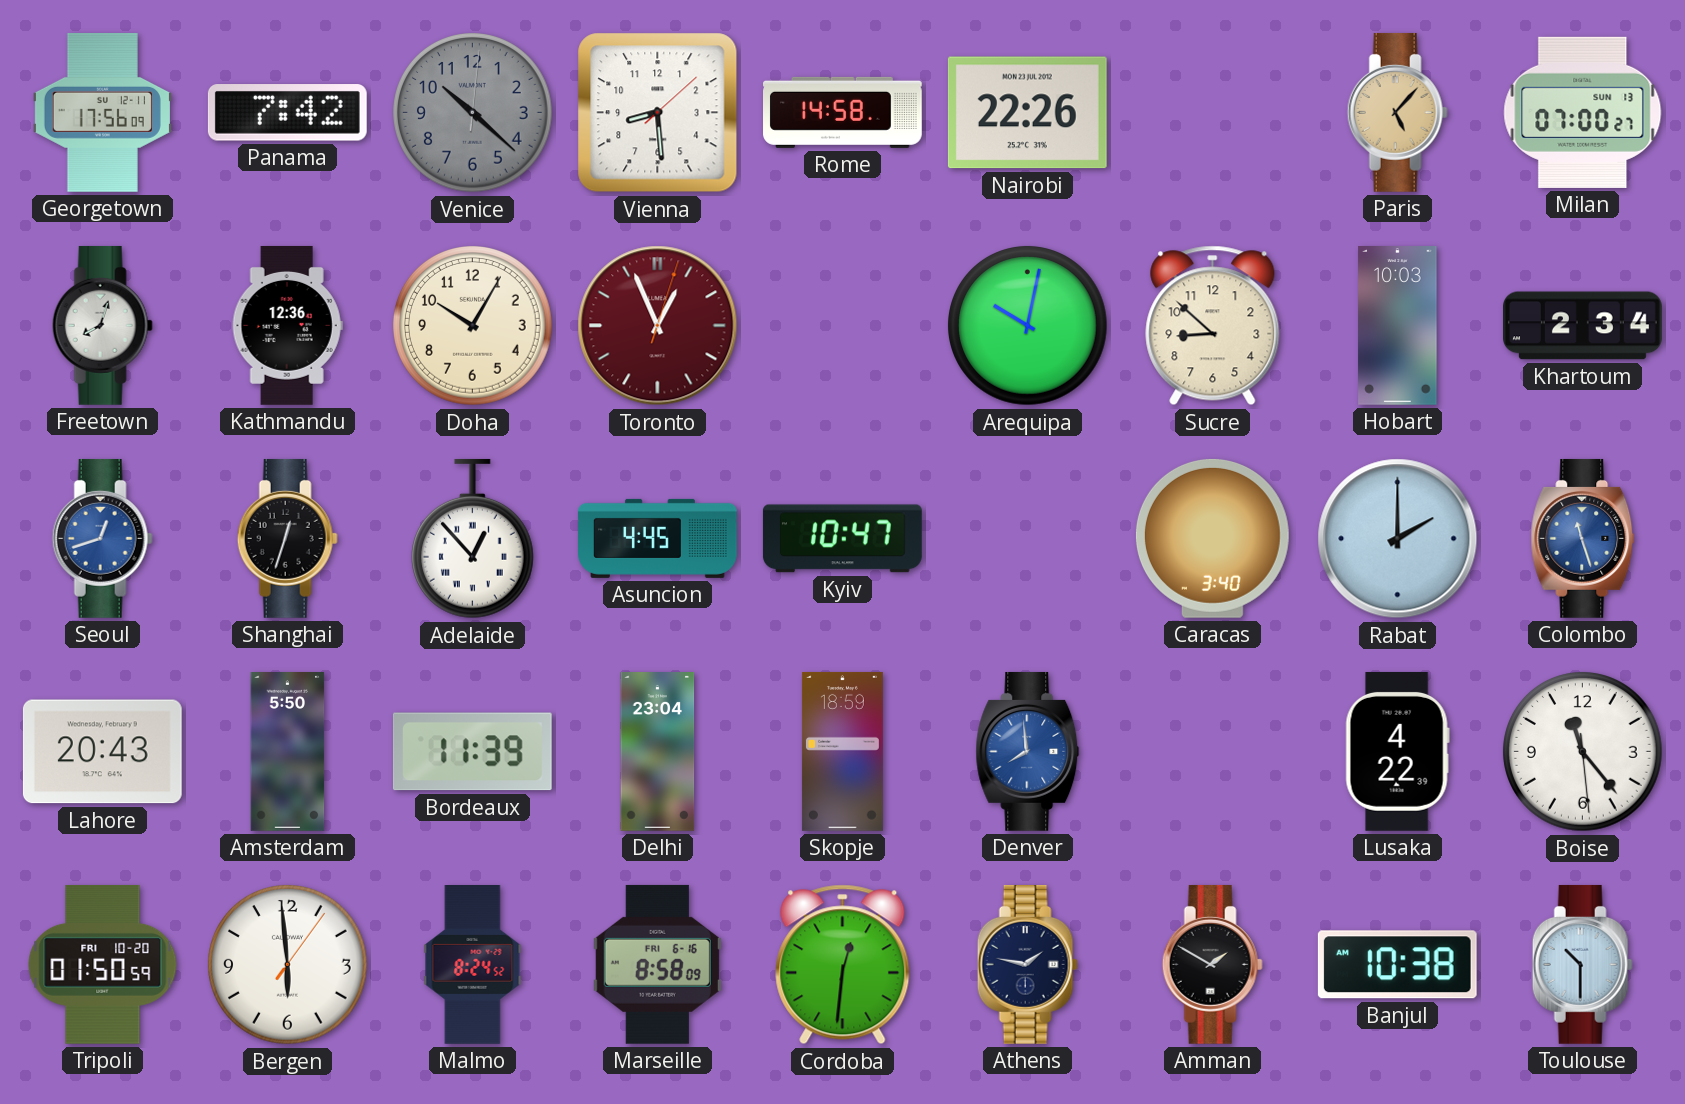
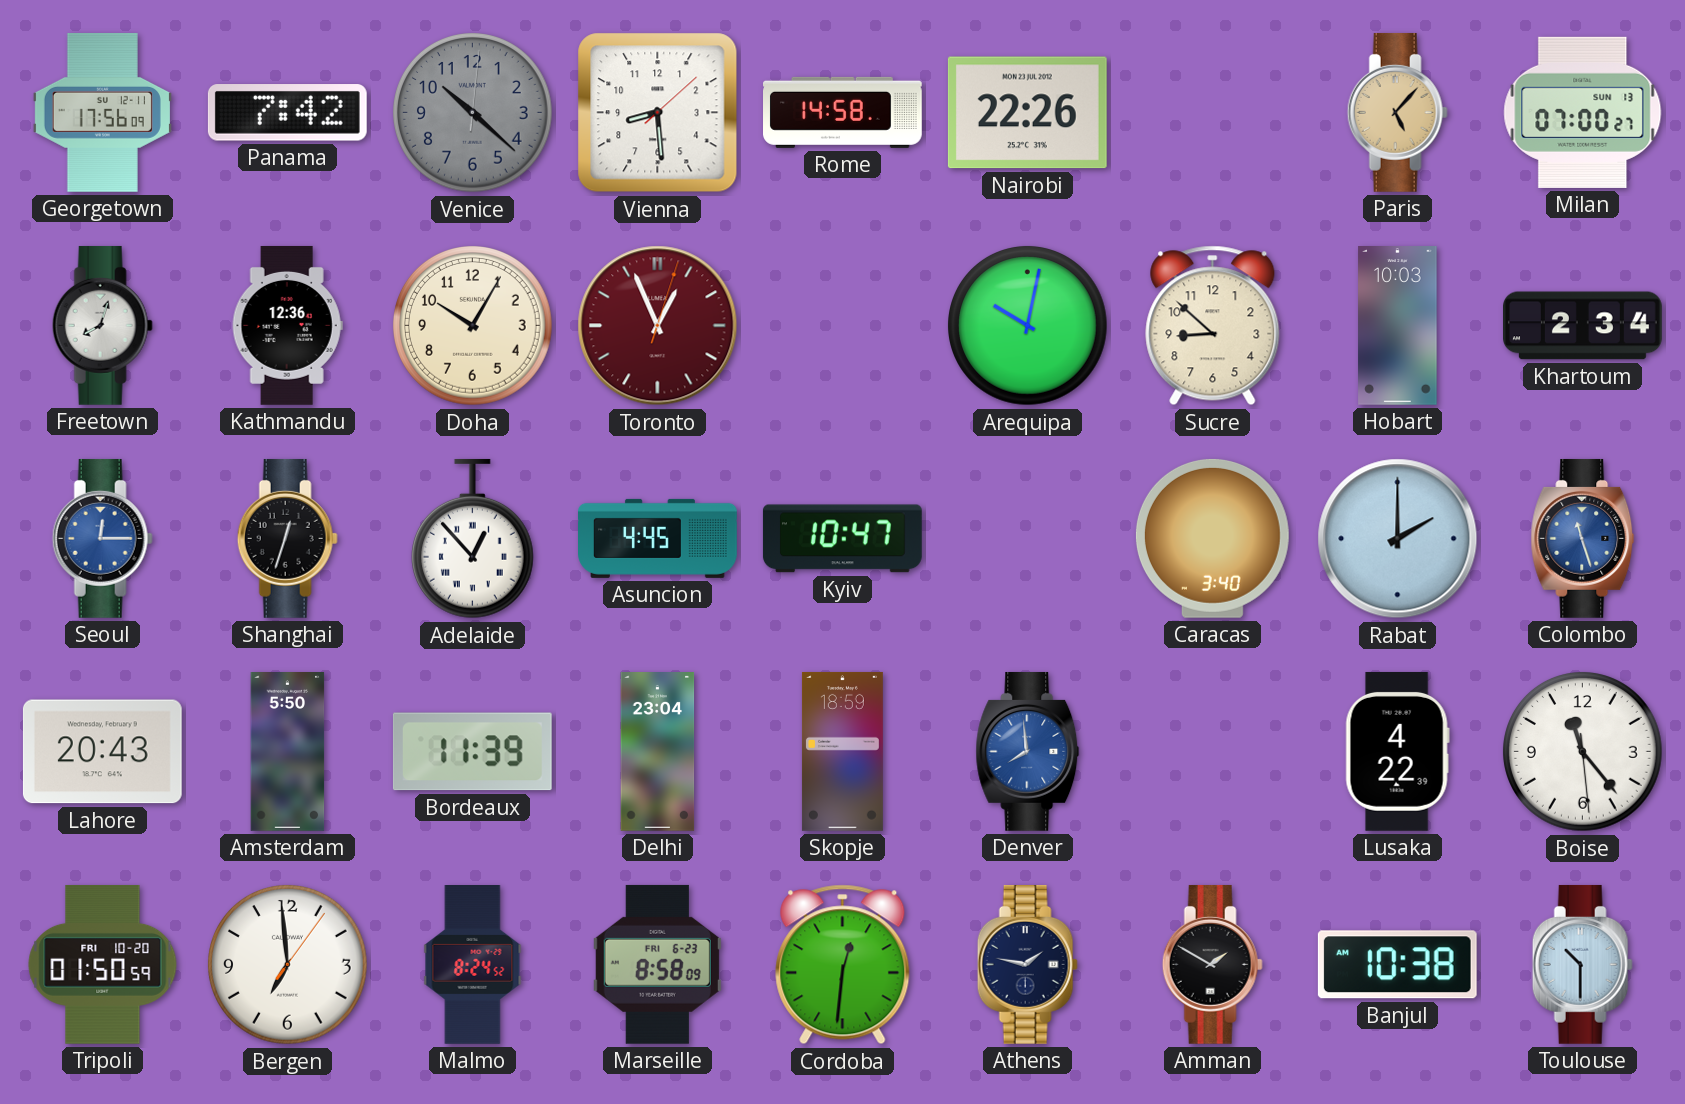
Seoul: 12:42 -> 12:15 (102, 538)
Bergen: 5:59 -> 6:59 (288, 965)
Marseille date: FRI 6-16 -> FRI 6-23 (657, 964)
